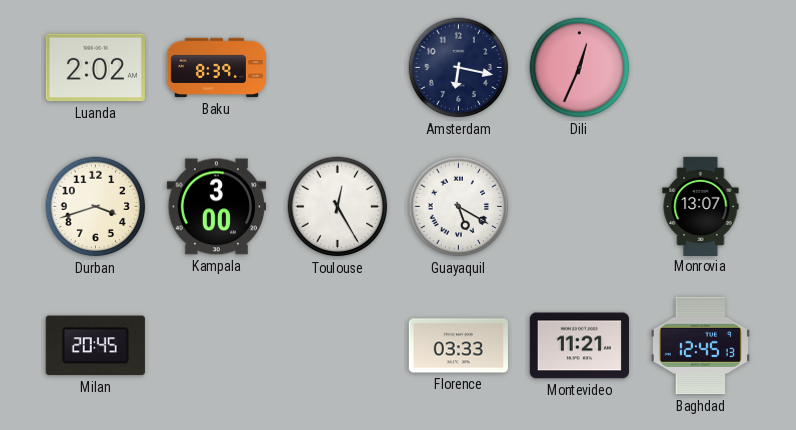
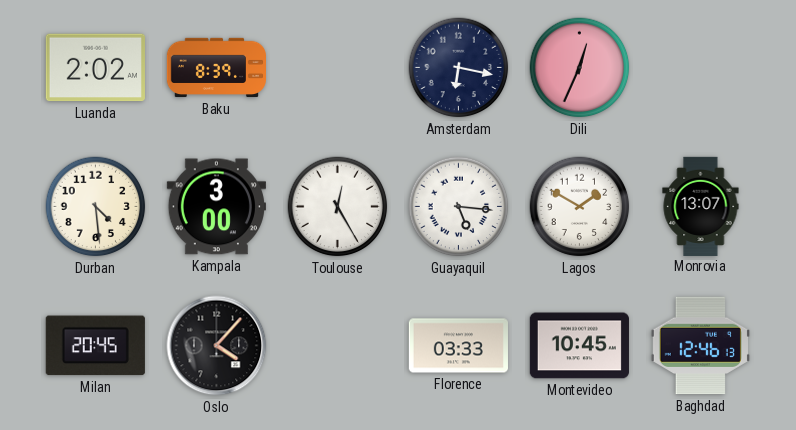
Durban: 3:42 -> 4:29 (96, 207)
Guayaquil: 5:20 -> 5:16 (459, 207)
Lagos: none -> 1:50 (580, 207)
Oslo: none -> 4:07 (217, 346)
Montevideo: 11:21 -> 10:45 (579, 346)
Baghdad: 12:45 -> 12:46 (700, 346)
